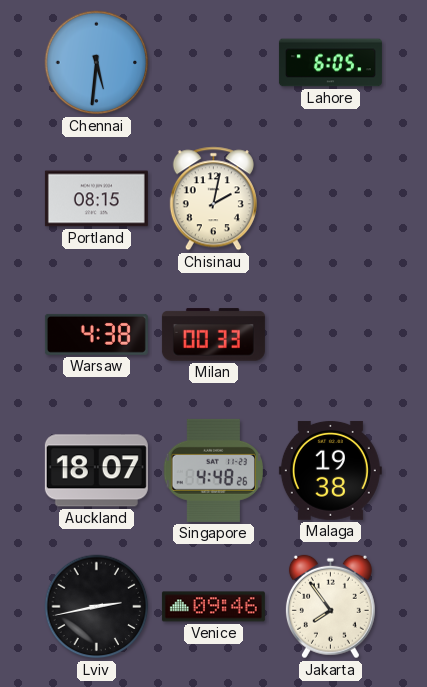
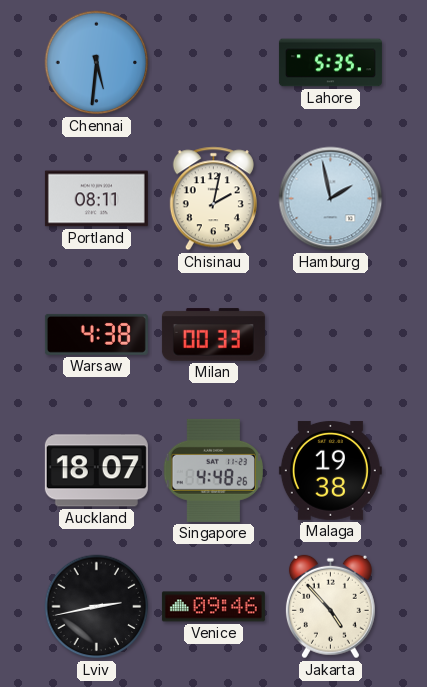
Lahore: 6:05 -> 5:35 (330, 63)
Portland: 08:15 -> 08:11 (96, 199)
Hamburg: none -> 1:58 (331, 199)
Jakarta: 7:54 -> 4:53 (330, 607)
